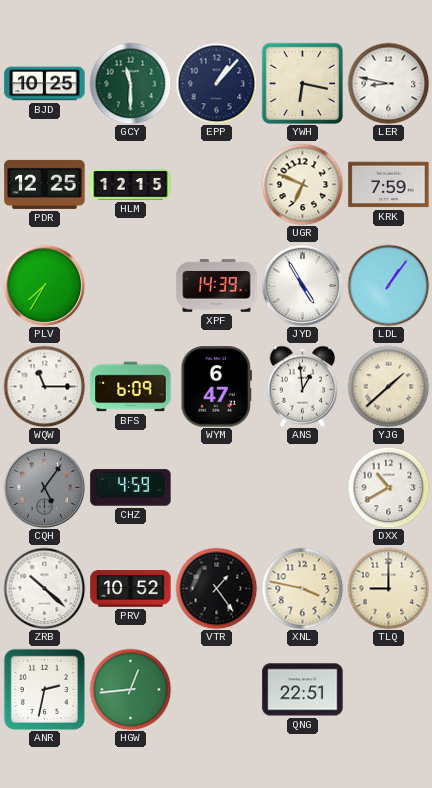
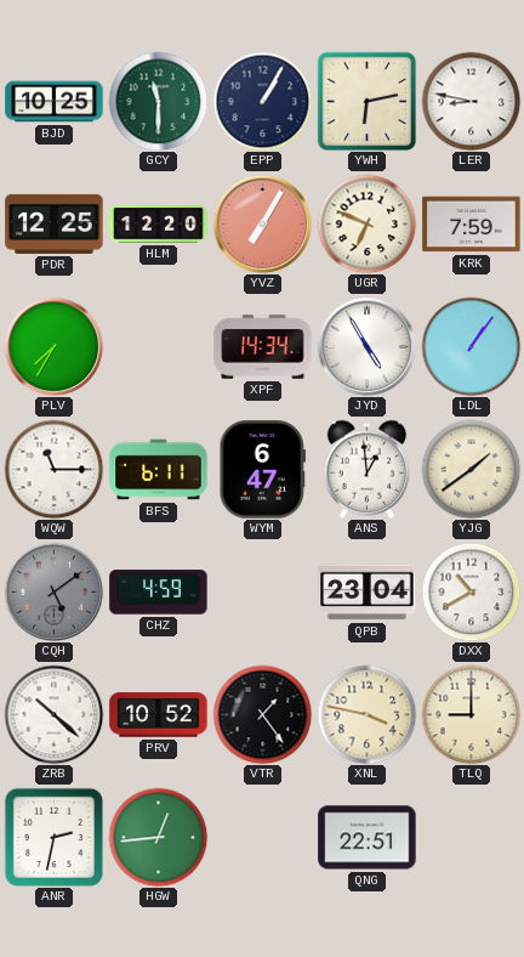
EPP: 1:07 -> 1:05 (262, 101)
YWH: 6:17 -> 6:13 (366, 101)
HLM: 12:15 -> 12:20 (159, 225)
YVZ: none -> 7:05 (262, 223)
XPF: 14:39 -> 14:34 (263, 347)
BFS: 6:09 -> 6:11 (159, 470)
YJG: 1:38 -> 1:39 (471, 469)
CQH: 5:06 -> 5:09 (53, 591)
QPB: none -> 23:04 (368, 593)
